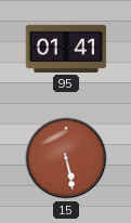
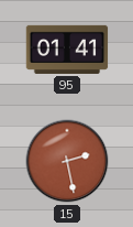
15: 5:28 -> 2:28 (67, 161)
